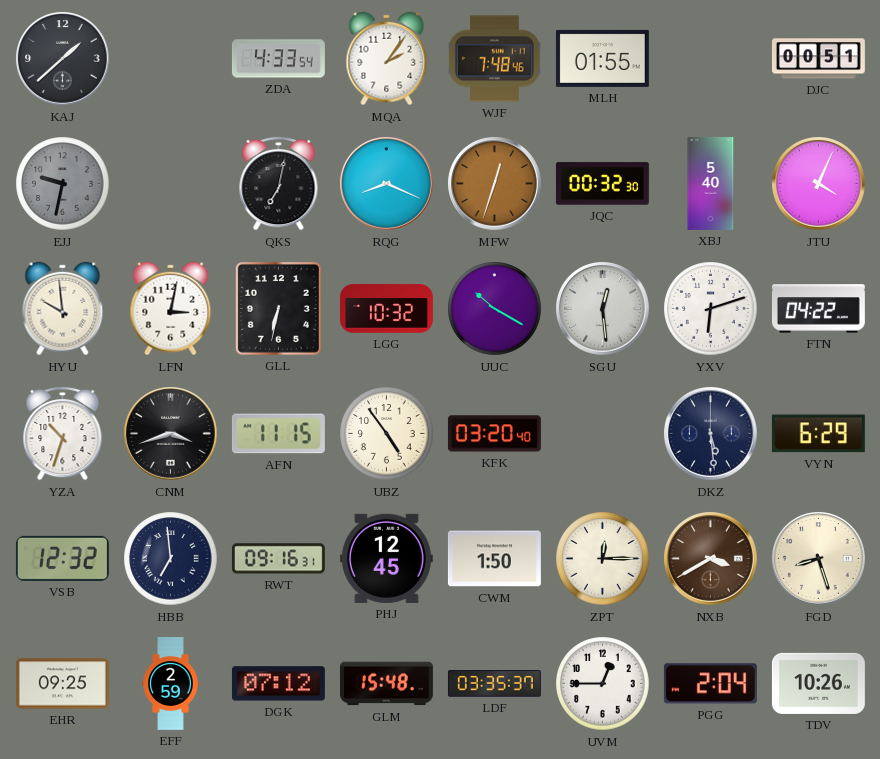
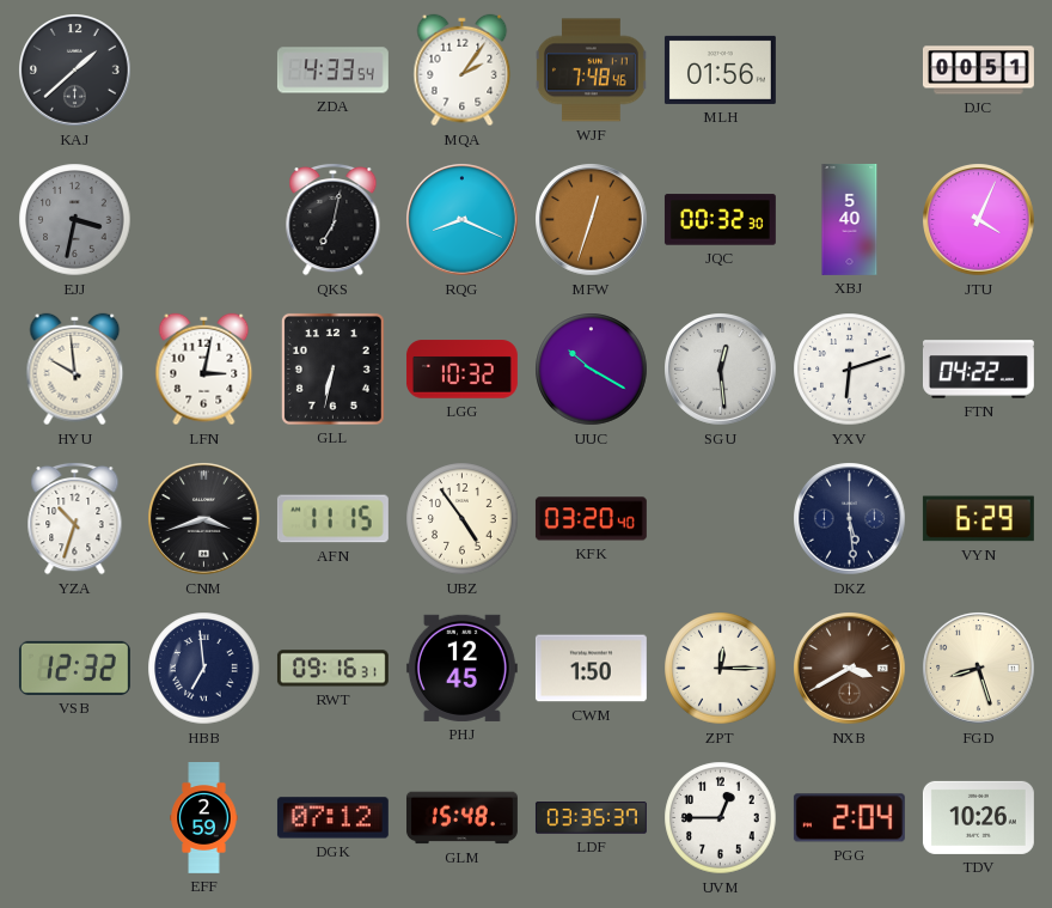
MLH: 01:55 -> 01:56 (720, 69)
EJJ: 9:32 -> 3:32 (75, 220)
EHR: 09:25 -> none (62, 684)
